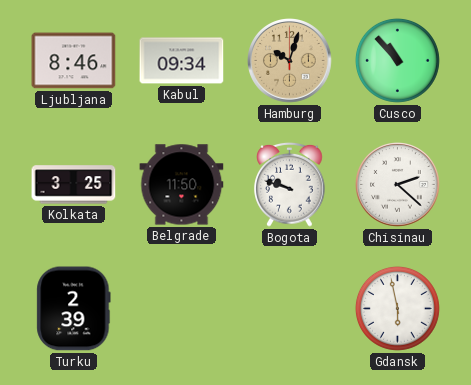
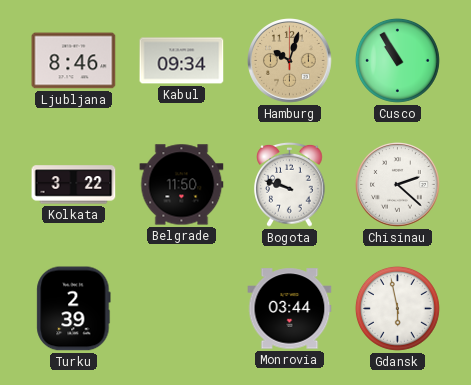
Cusco: 10:53 -> 10:55 (397, 60)
Kolkata: 3:25 -> 3:22 (74, 185)
Monrovia: none -> 03:44 (290, 309)
